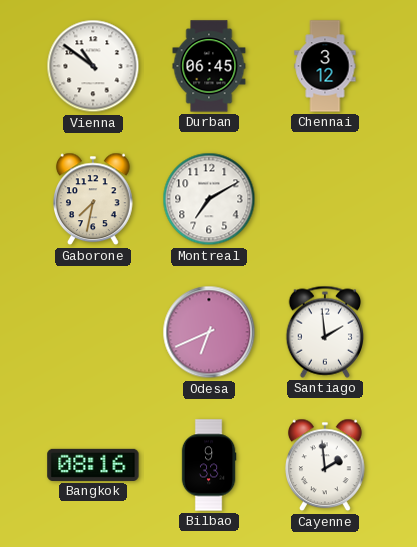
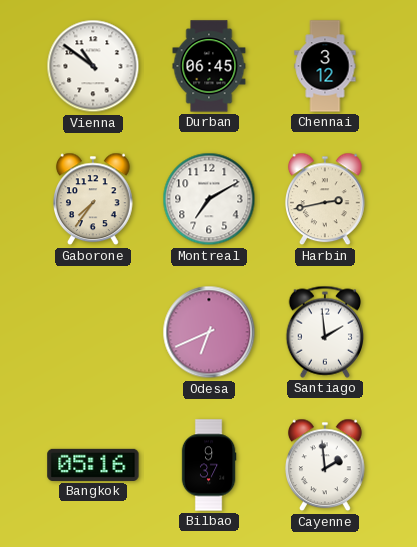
Gaborone: 7:32 -> 7:36 (94, 199)
Harbin: none -> 2:43 (326, 199)
Bangkok: 08:16 -> 05:16 (93, 465)
Bilbao: 9:33 -> 9:37 (209, 465)
